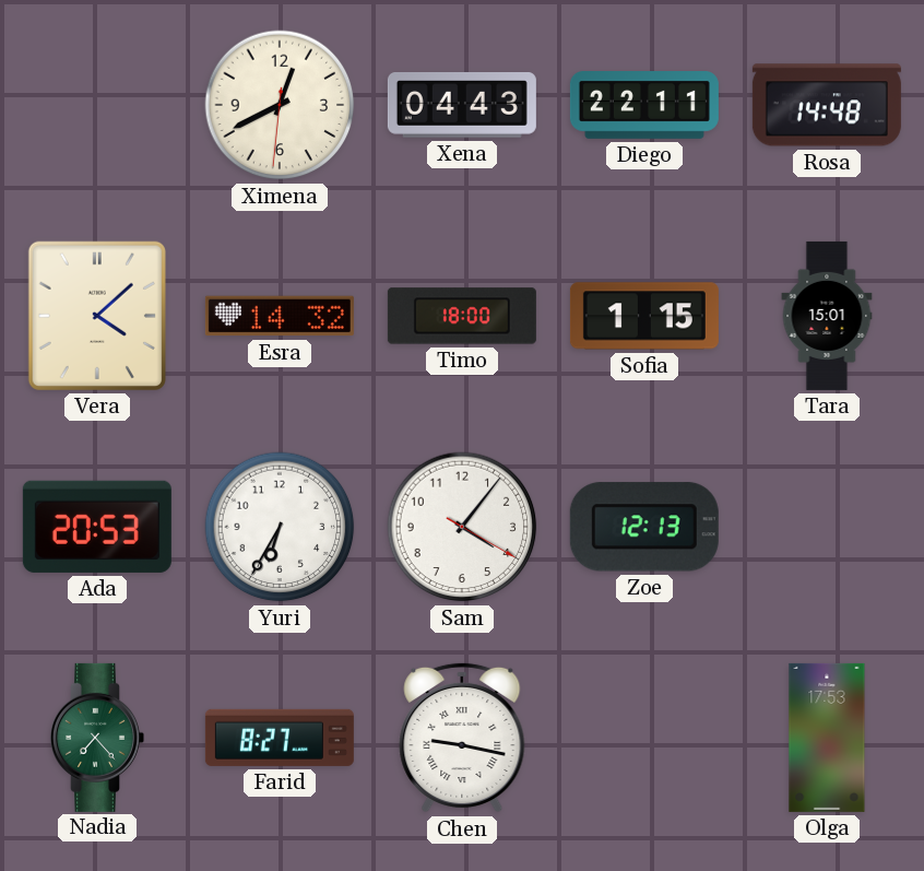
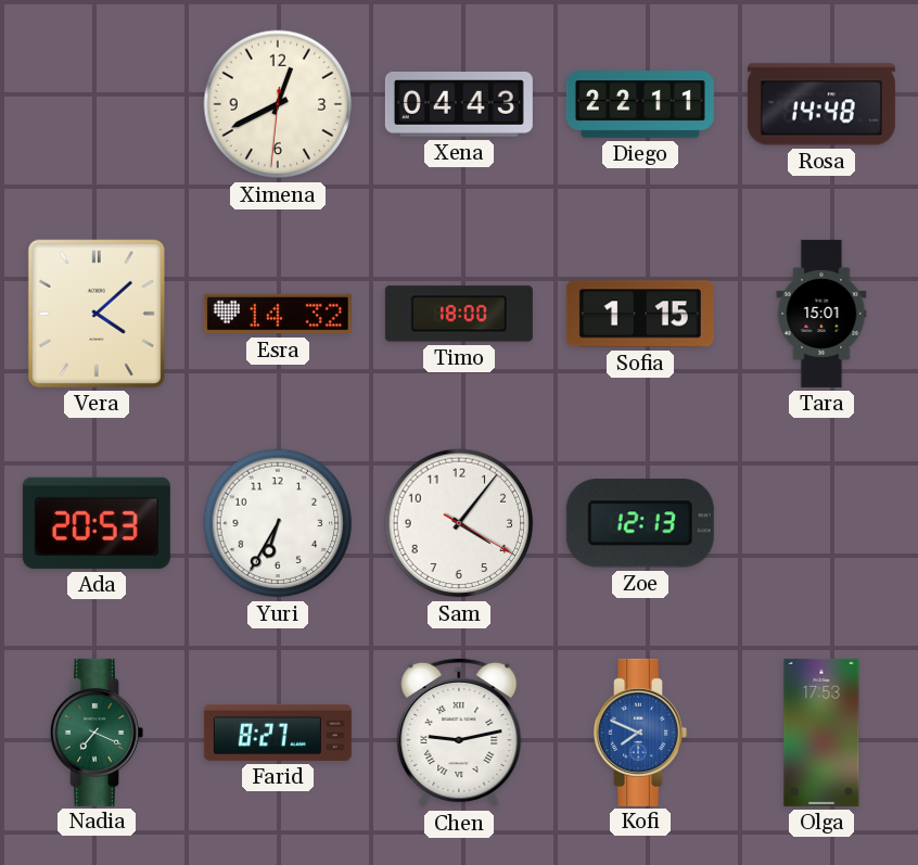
Nadia: 7:23 -> 7:19 (97, 733)
Chen: 9:17 -> 9:13 (459, 733)
Kofi: none -> 7:49 (640, 733)
